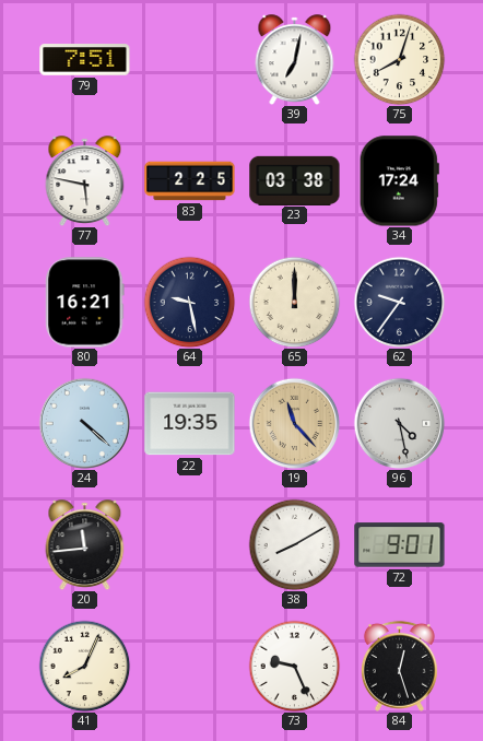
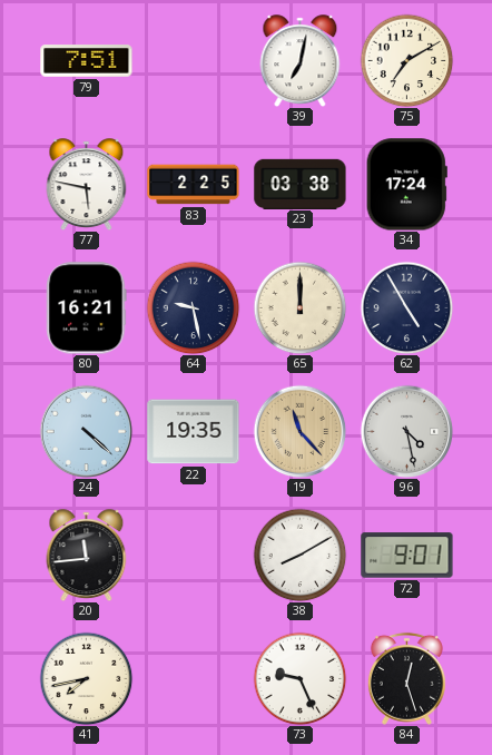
75: 8:03 -> 7:10 (406, 60)
62: 9:36 -> 4:55 (406, 307)
41: 8:04 -> 7:43 (86, 678)
